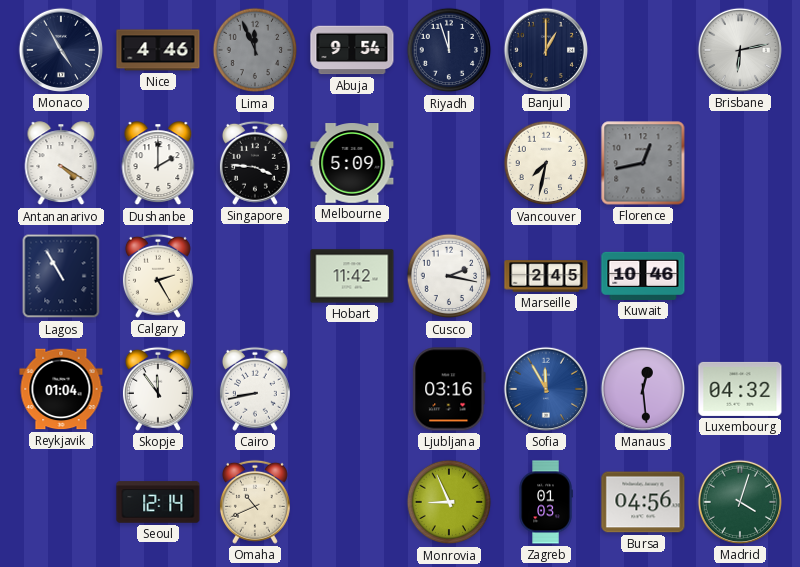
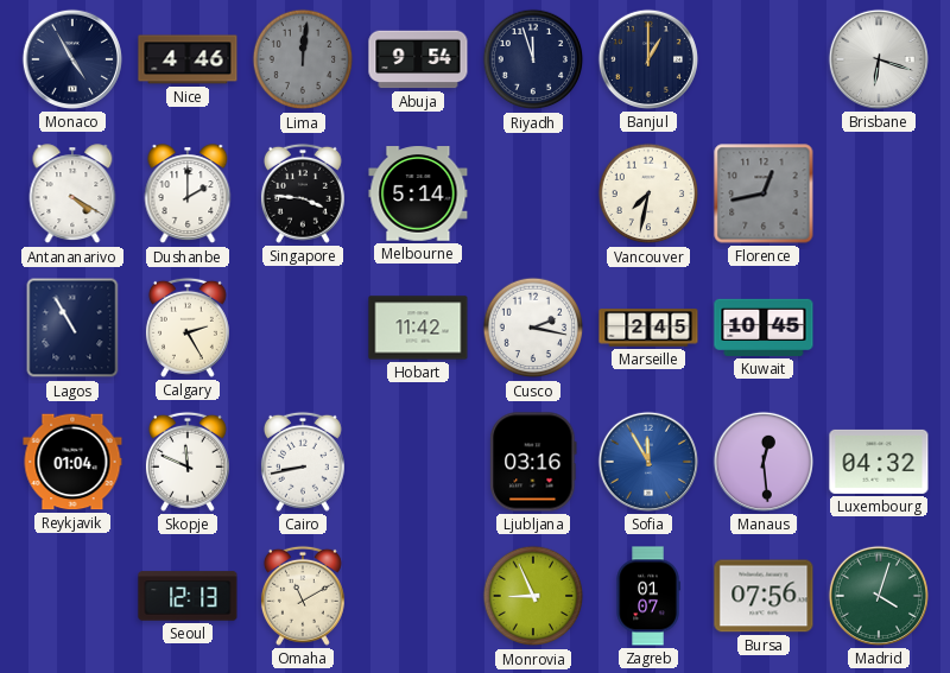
Lima: 11:56 -> 12:01 (303, 59)
Brisbane: 6:13 -> 6:18 (879, 59)
Melbourne: 5:09 -> 5:14 (418, 193)
Kuwait: 10:46 -> 10:45 (764, 328)
Skopje: 11:54 -> 11:49 (188, 462)
Seoul: 12:14 -> 12:13 (188, 596)
Omaha: 10:41 -> 11:10 (303, 596)
Zagreb: 01:03 -> 01:07 (648, 596)
Bursa: 04:56 -> 07:56 (764, 596)
